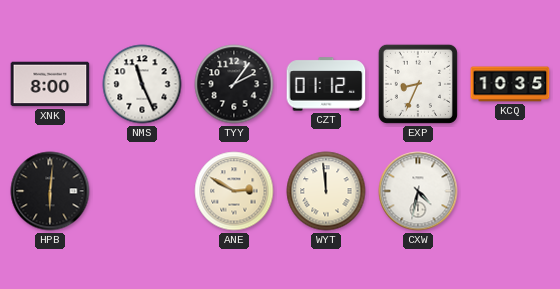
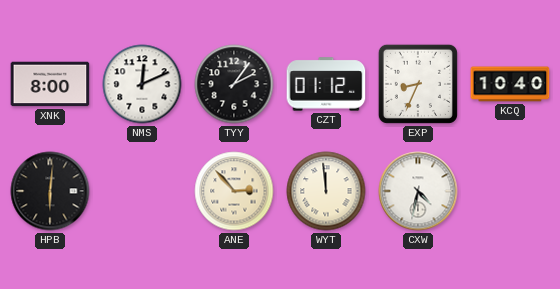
NMS: 11:26 -> 12:11 (142, 84)
KCQ: 10:35 -> 10:40 (510, 84)
ANE: 2:50 -> 2:53 (234, 191)
